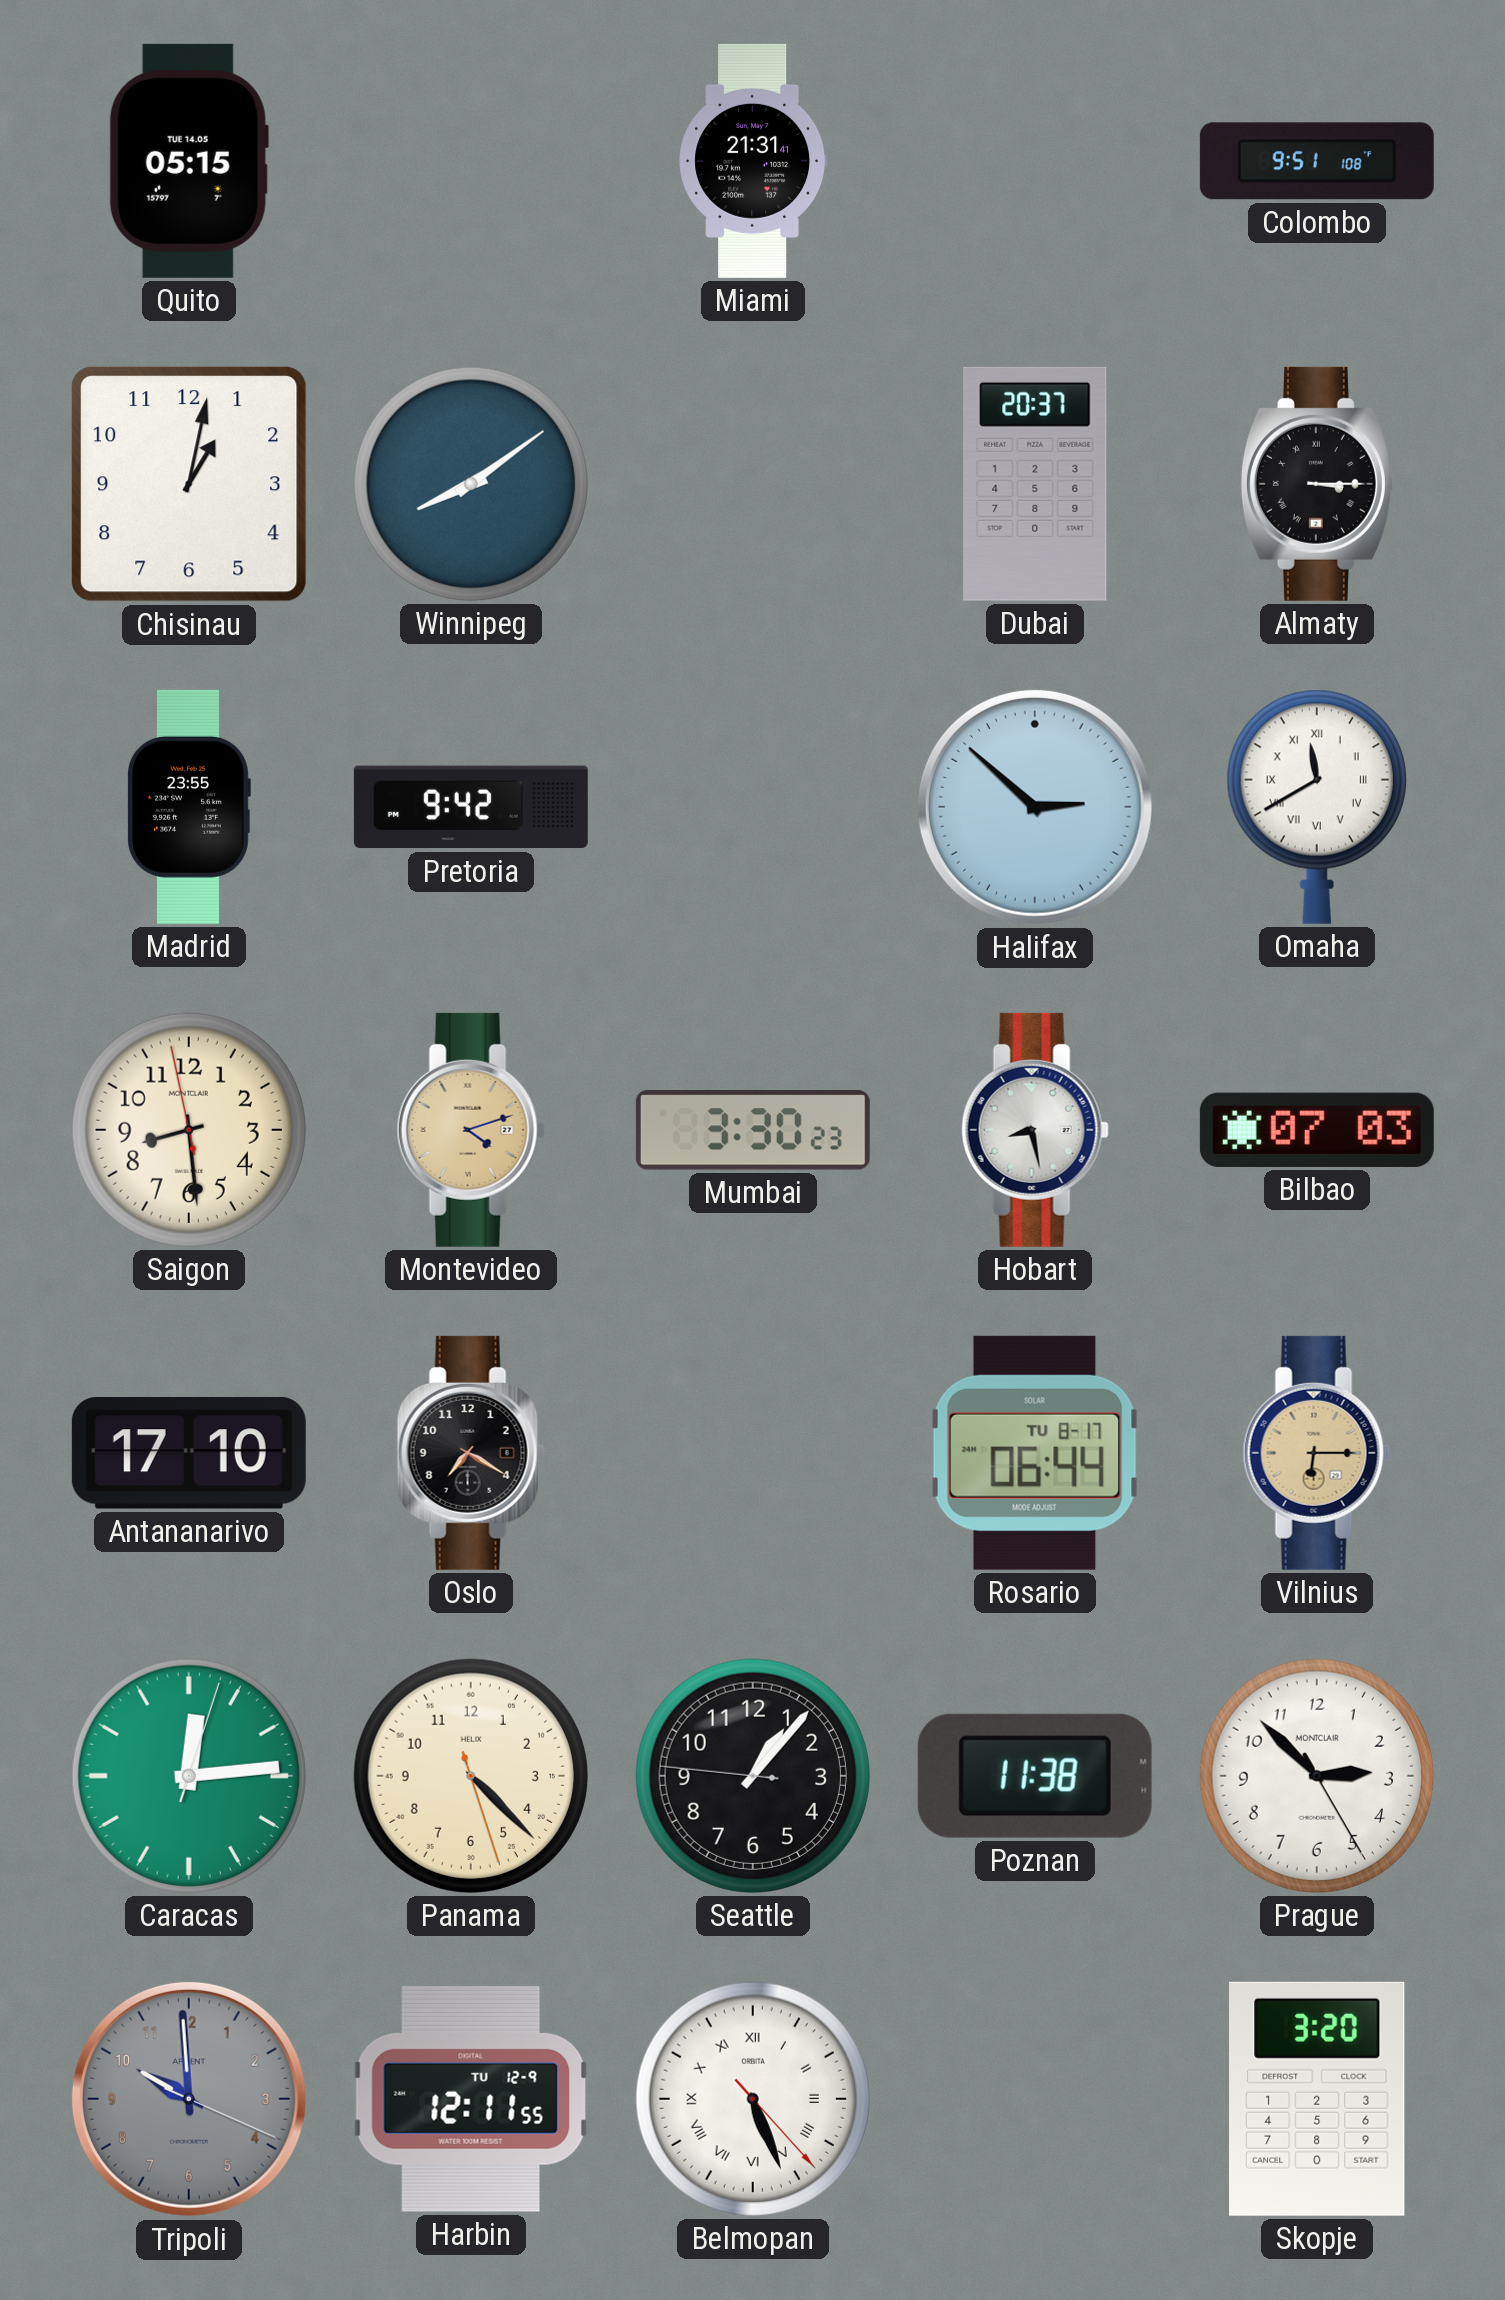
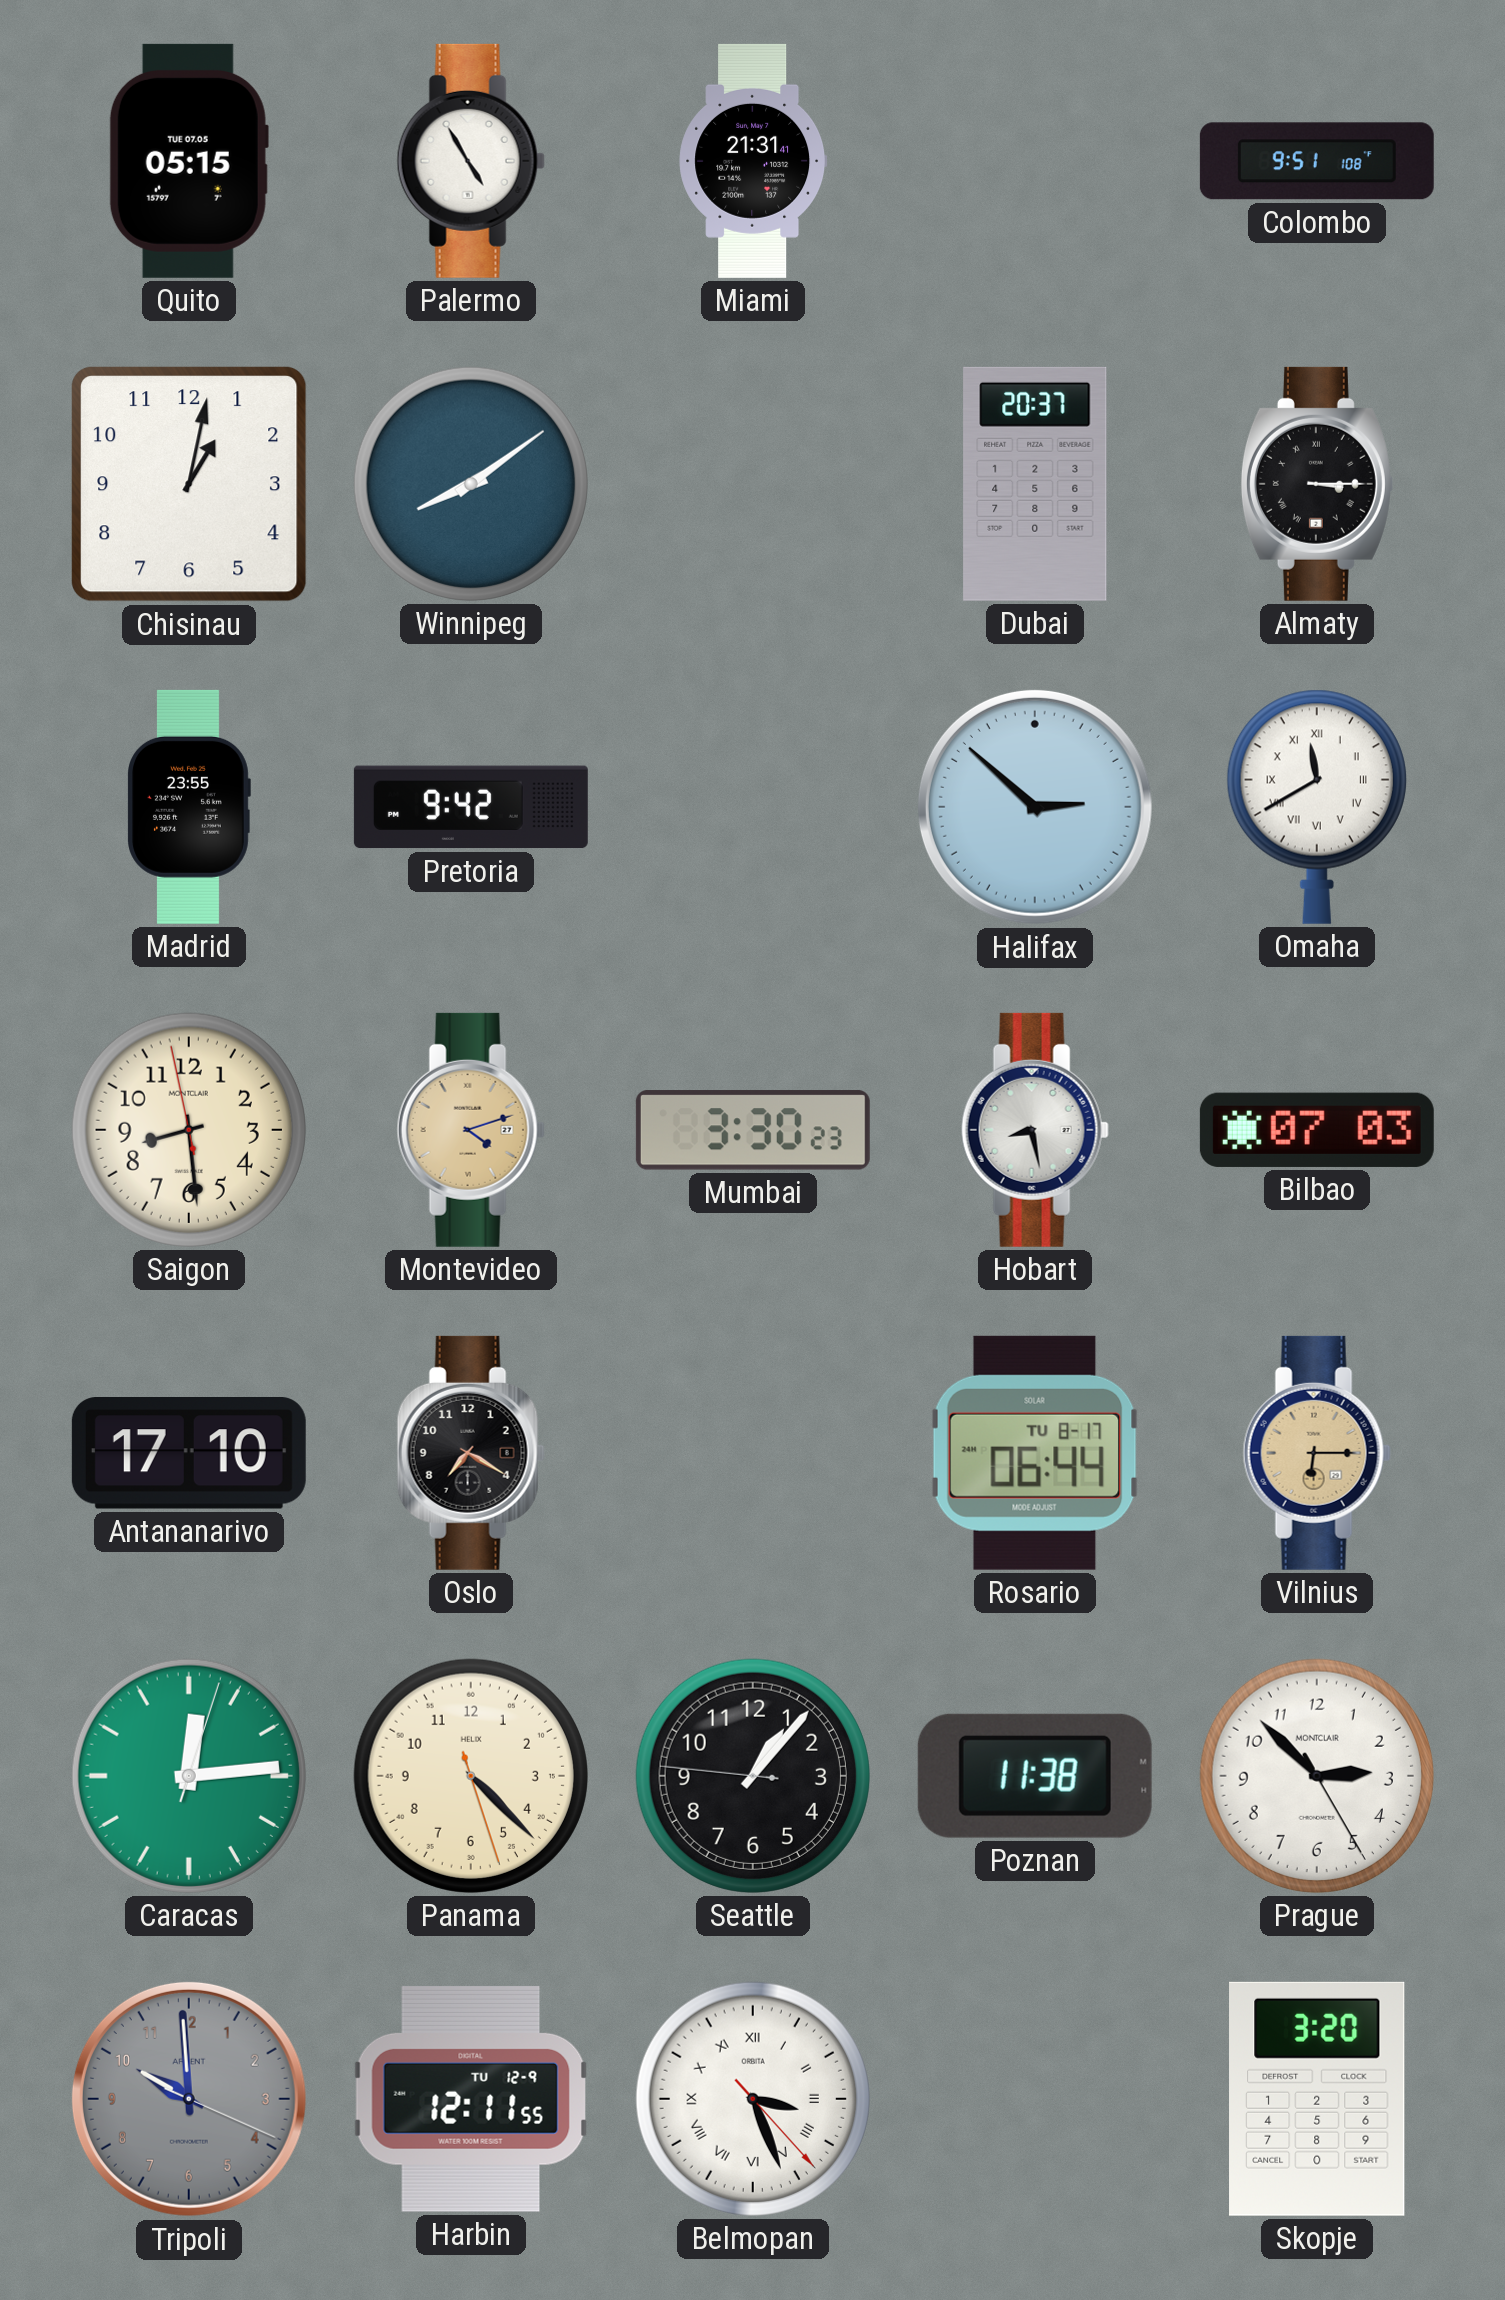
Quito date: TUE 14.05 -> TUE 07.05 (189, 161)
Palermo: none -> 4:55 (471, 161)
Belmopan: 5:26 -> 3:26 (753, 2099)
